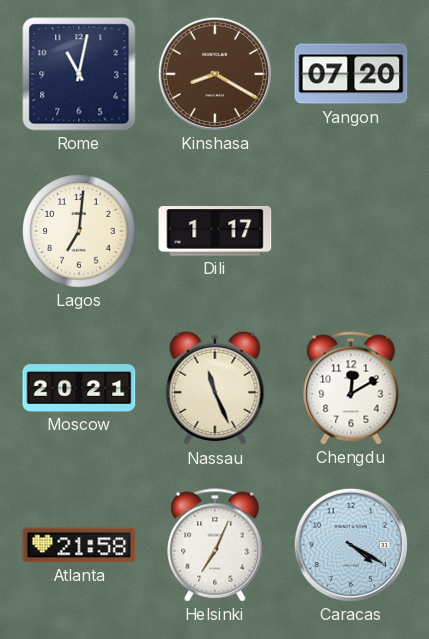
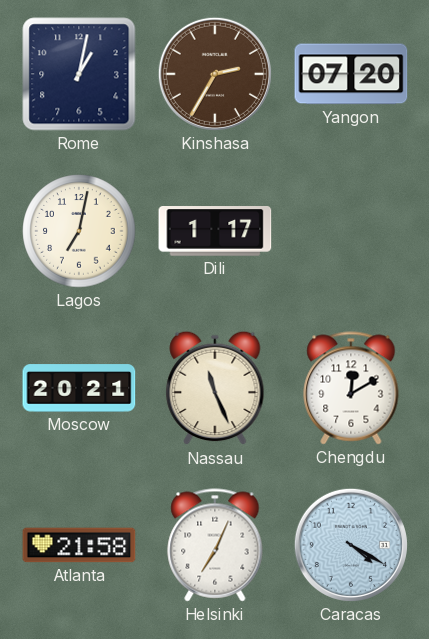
Rome: 11:02 -> 1:02 (79, 74)
Kinshasa: 8:20 -> 2:35 (215, 74)
Lagos: 7:01 -> 7:02 (79, 231)
